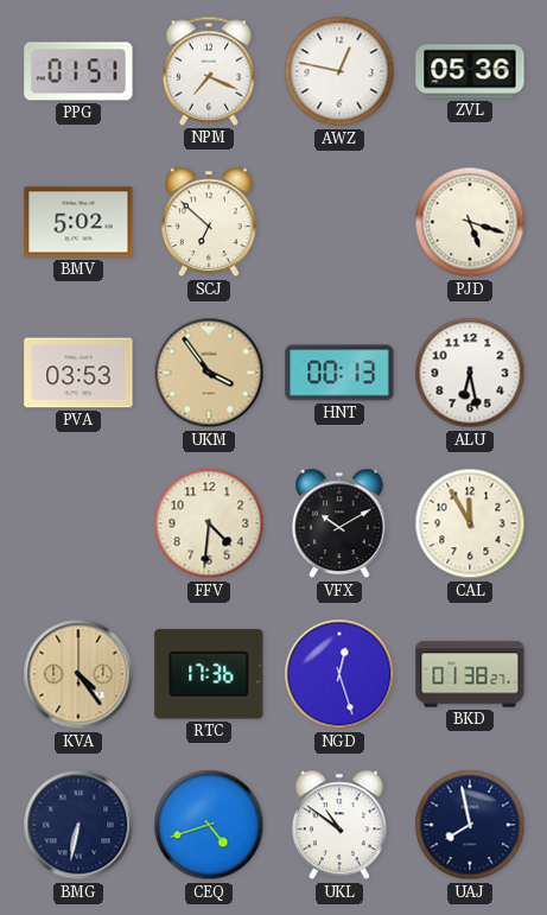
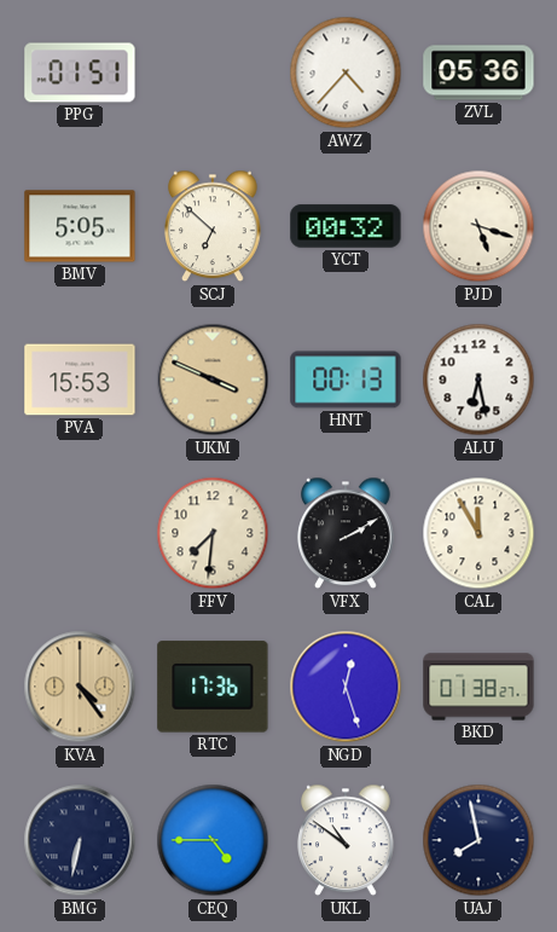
NPM: 7:19 -> none (208, 71)
AWZ: 12:47 -> 4:37 (346, 73)
BMV: 5:02 -> 5:05 (80, 226)
YCT: none -> 00:32 (346, 226)
PVA: 03:53 -> 15:53 (80, 380)
UKM: 3:54 -> 3:49 (213, 380)
FFV: 4:31 -> 7:31 (213, 533)
VFX: 10:10 -> 2:10 (347, 533)
CEQ: 4:42 -> 4:45 (213, 840)
